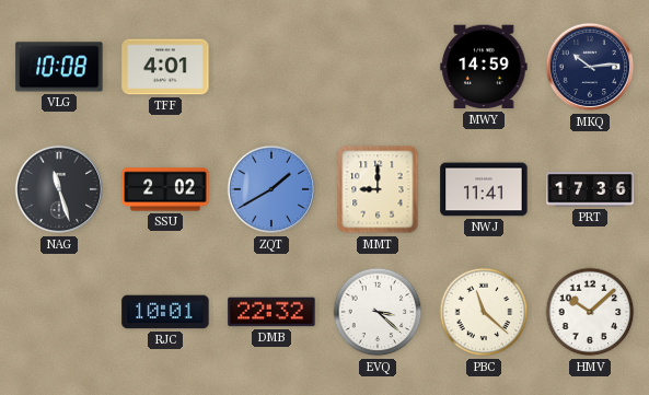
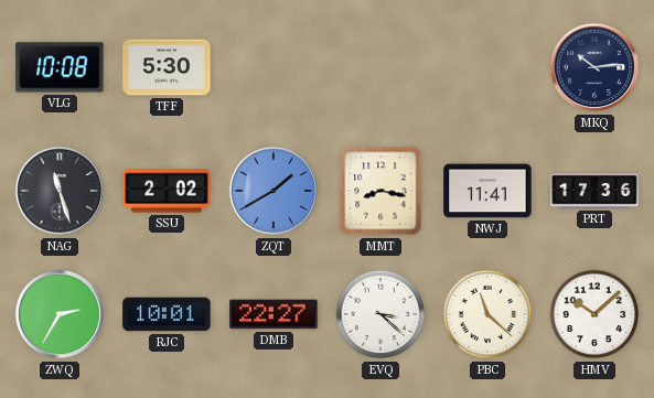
TFF: 4:01 -> 5:30 (167, 67)
MWY: 14:59 -> none (484, 67)
MMT: 9:00 -> 8:17 (380, 191)
ZWQ: none -> 2:35 (60, 314)
DMB: 22:32 -> 22:27 (274, 314)
